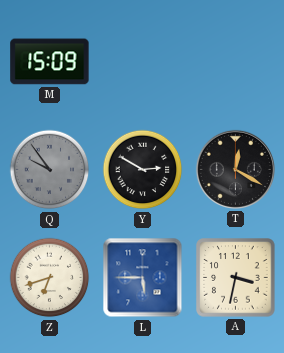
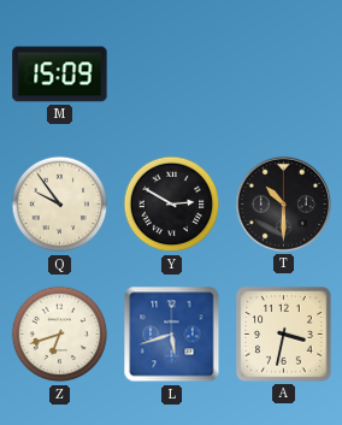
Q dial: grey -> cream (60, 205)
T: 12:20 -> 10:30 (283, 203)
L: 5:45 -> 5:42 (172, 335)
